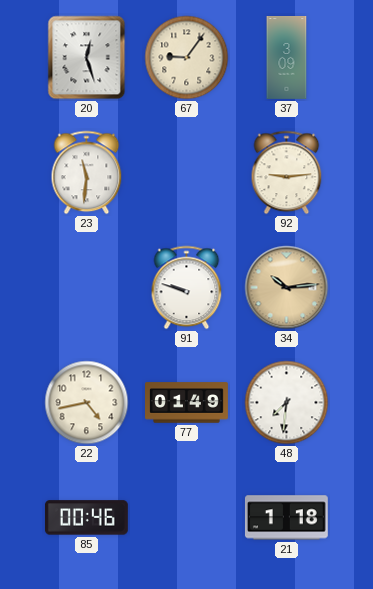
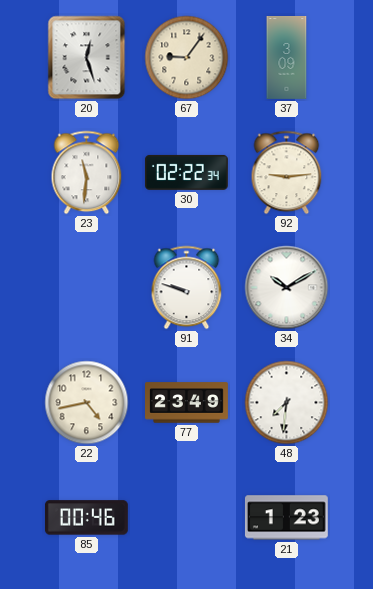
30: none -> 02:22 (186, 172)
34: 10:14 -> 10:10 (287, 288)
34 dial: champagne -> white (287, 288)
77: 01:49 -> 23:49 (187, 403)
21: 1:18 -> 1:23 (286, 518)
